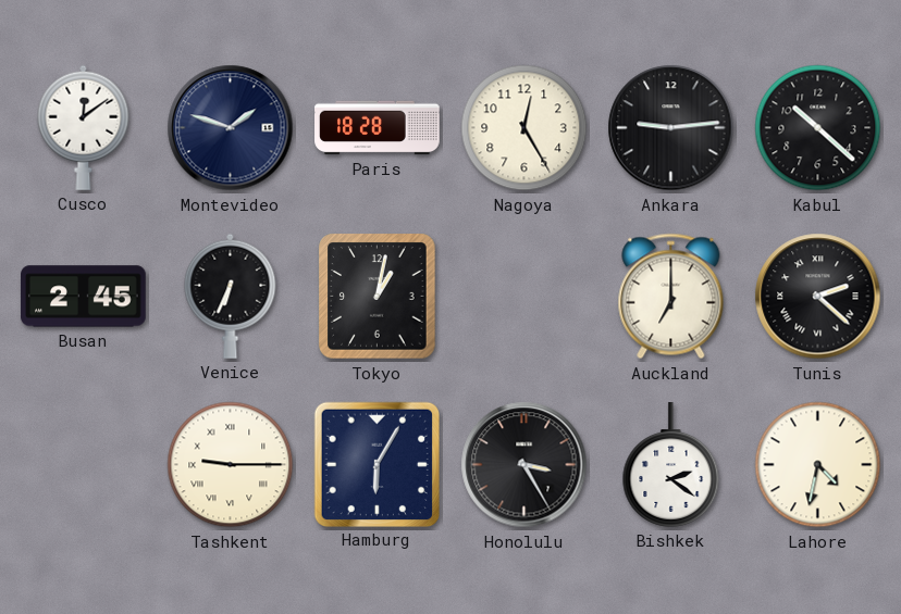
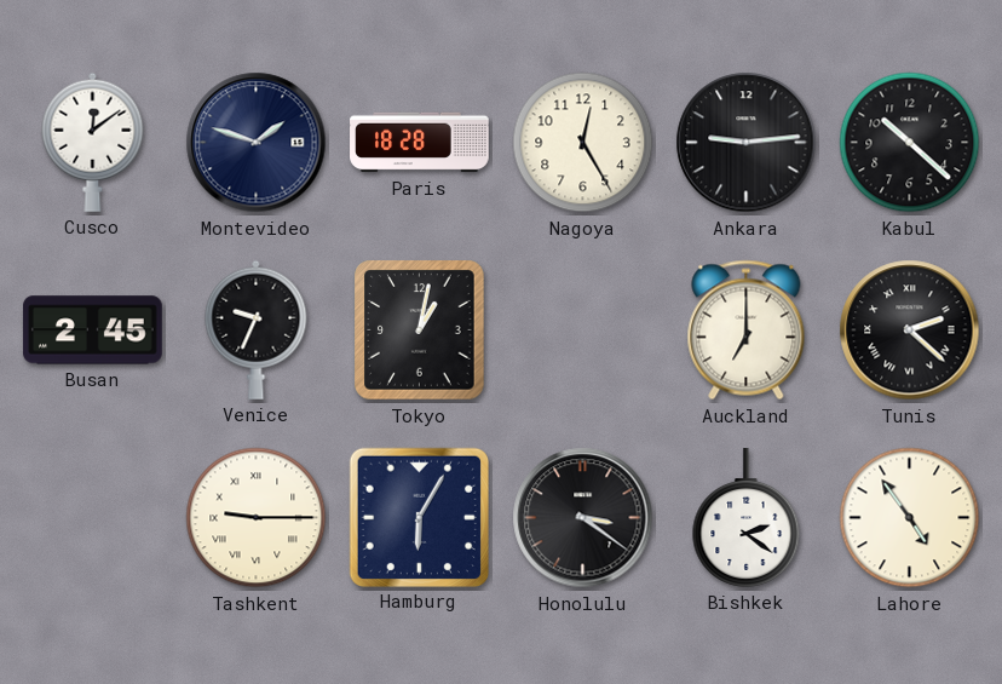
Venice: 6:34 -> 9:34 (257, 329)
Honolulu: 3:25 -> 3:21 (583, 518)
Lahore: 4:32 -> 4:54 (910, 518)
